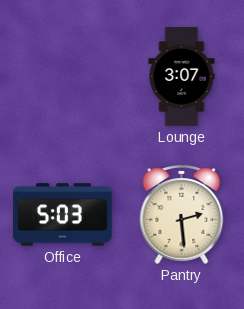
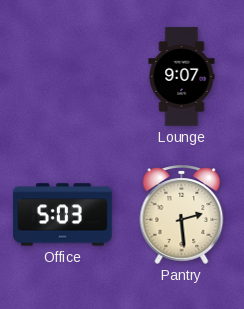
Lounge: 3:07 -> 9:07 (182, 77)
